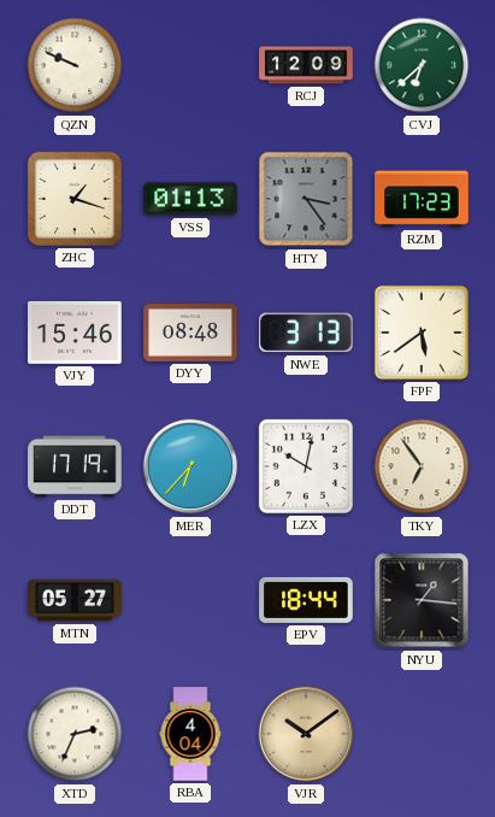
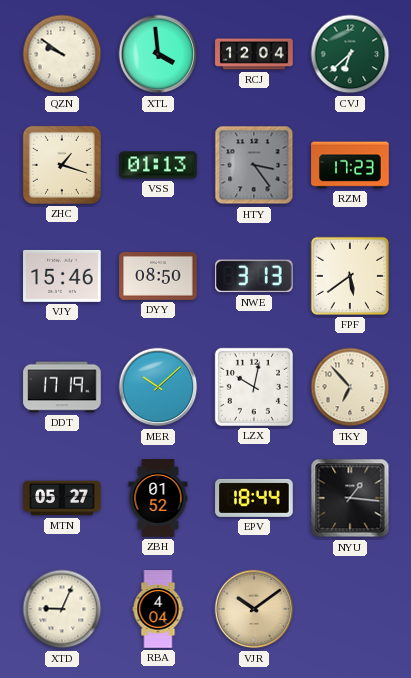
QZN: 9:49 -> 9:51 (62, 54)
XTL: none -> 3:59 (158, 54)
RCJ: 12:09 -> 12:04 (254, 54)
DYY: 08:48 -> 08:50 (158, 277)
MER: 6:37 -> 10:08 (158, 387)
TKY: 6:54 -> 6:53 (350, 387)
ZBH: none -> 01:52 (158, 498)
XTD: 2:34 -> 9:04 (62, 609)
